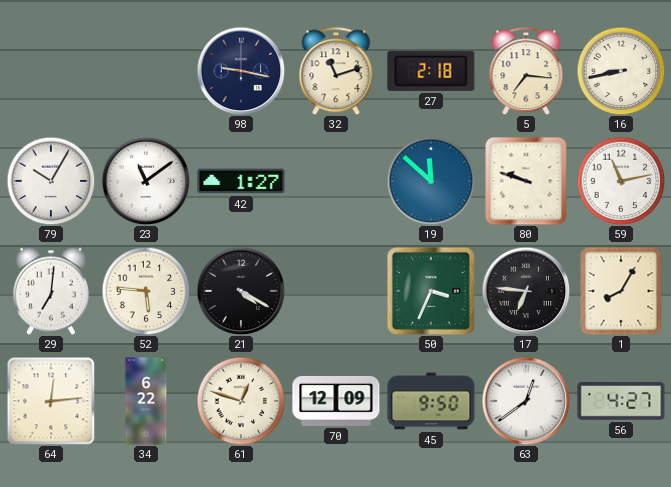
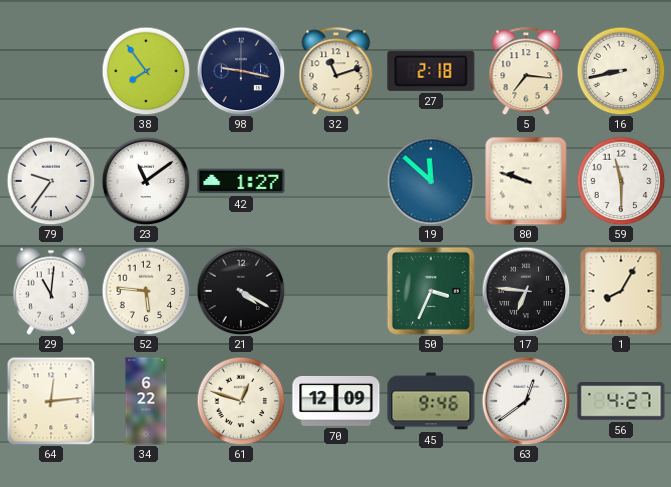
38: none -> 7:54 (146, 71)
79: 10:05 -> 9:36 (51, 181)
59: 11:13 -> 11:30 (621, 181)
29: 7:01 -> 11:01 (51, 291)
45: 9:50 -> 9:46 (431, 401)
